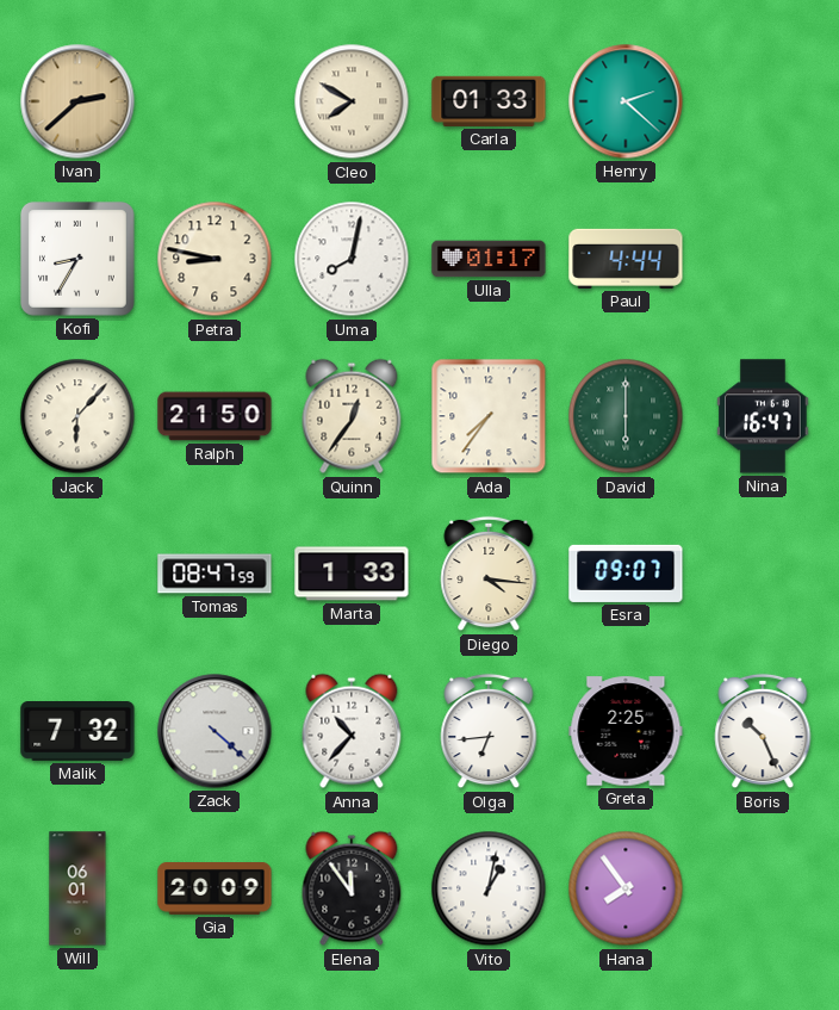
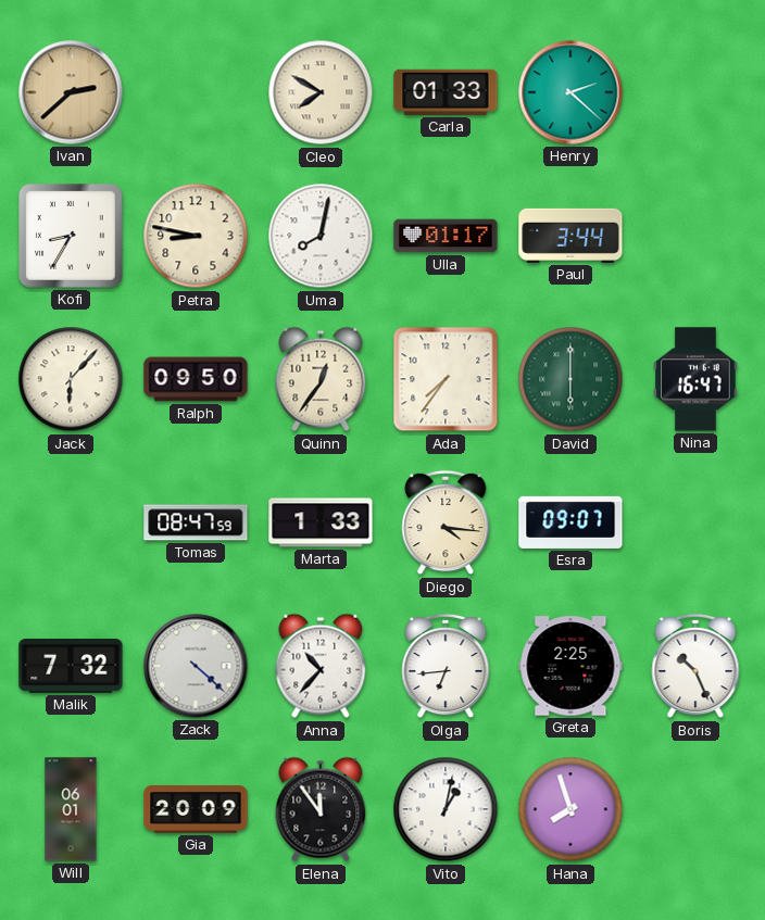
Paul: 4:44 -> 3:44 (570, 236)
Ralph: 21:50 -> 09:50 (196, 379)
Hana: 7:54 -> 7:57 (570, 809)
